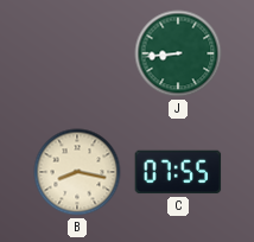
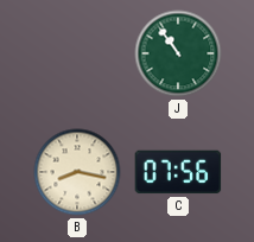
J: 8:44 -> 10:54 (178, 53)
C: 07:55 -> 07:56 (178, 172)
